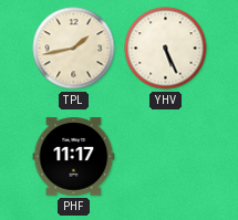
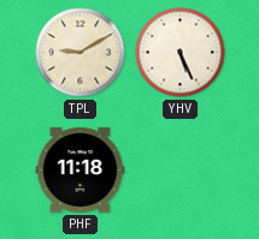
TPL: 1:43 -> 9:10 (81, 53)
PHF: 11:17 -> 11:18 (81, 171)
